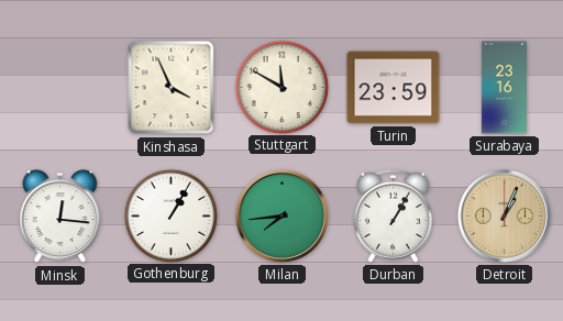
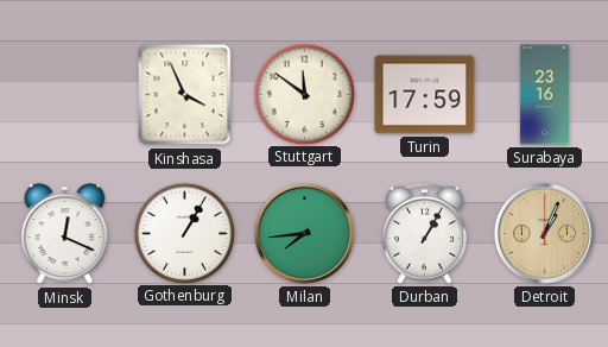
Stuttgart: 11:50 -> 11:51 (304, 94)
Turin: 23:59 -> 17:59 (425, 95)
Minsk: 12:16 -> 12:19 (65, 234)
